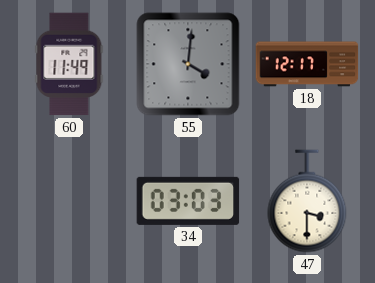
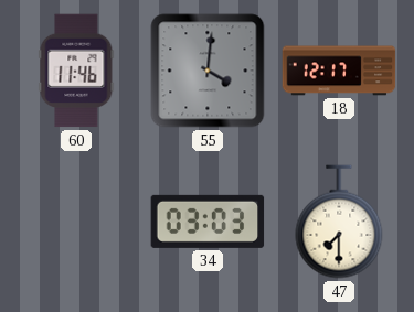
60: 11:49 -> 11:46 (76, 71)
47: 3:30 -> 7:30 (339, 222)
